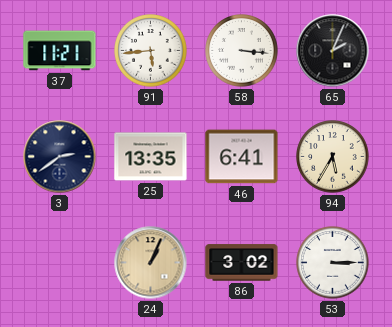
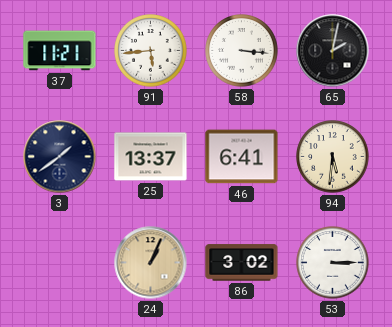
65: 2:04 -> 2:02 (333, 51)
3: 2:39 -> 1:39 (60, 157)
25: 13:35 -> 13:37 (151, 157)
94: 5:35 -> 5:31 (333, 157)
